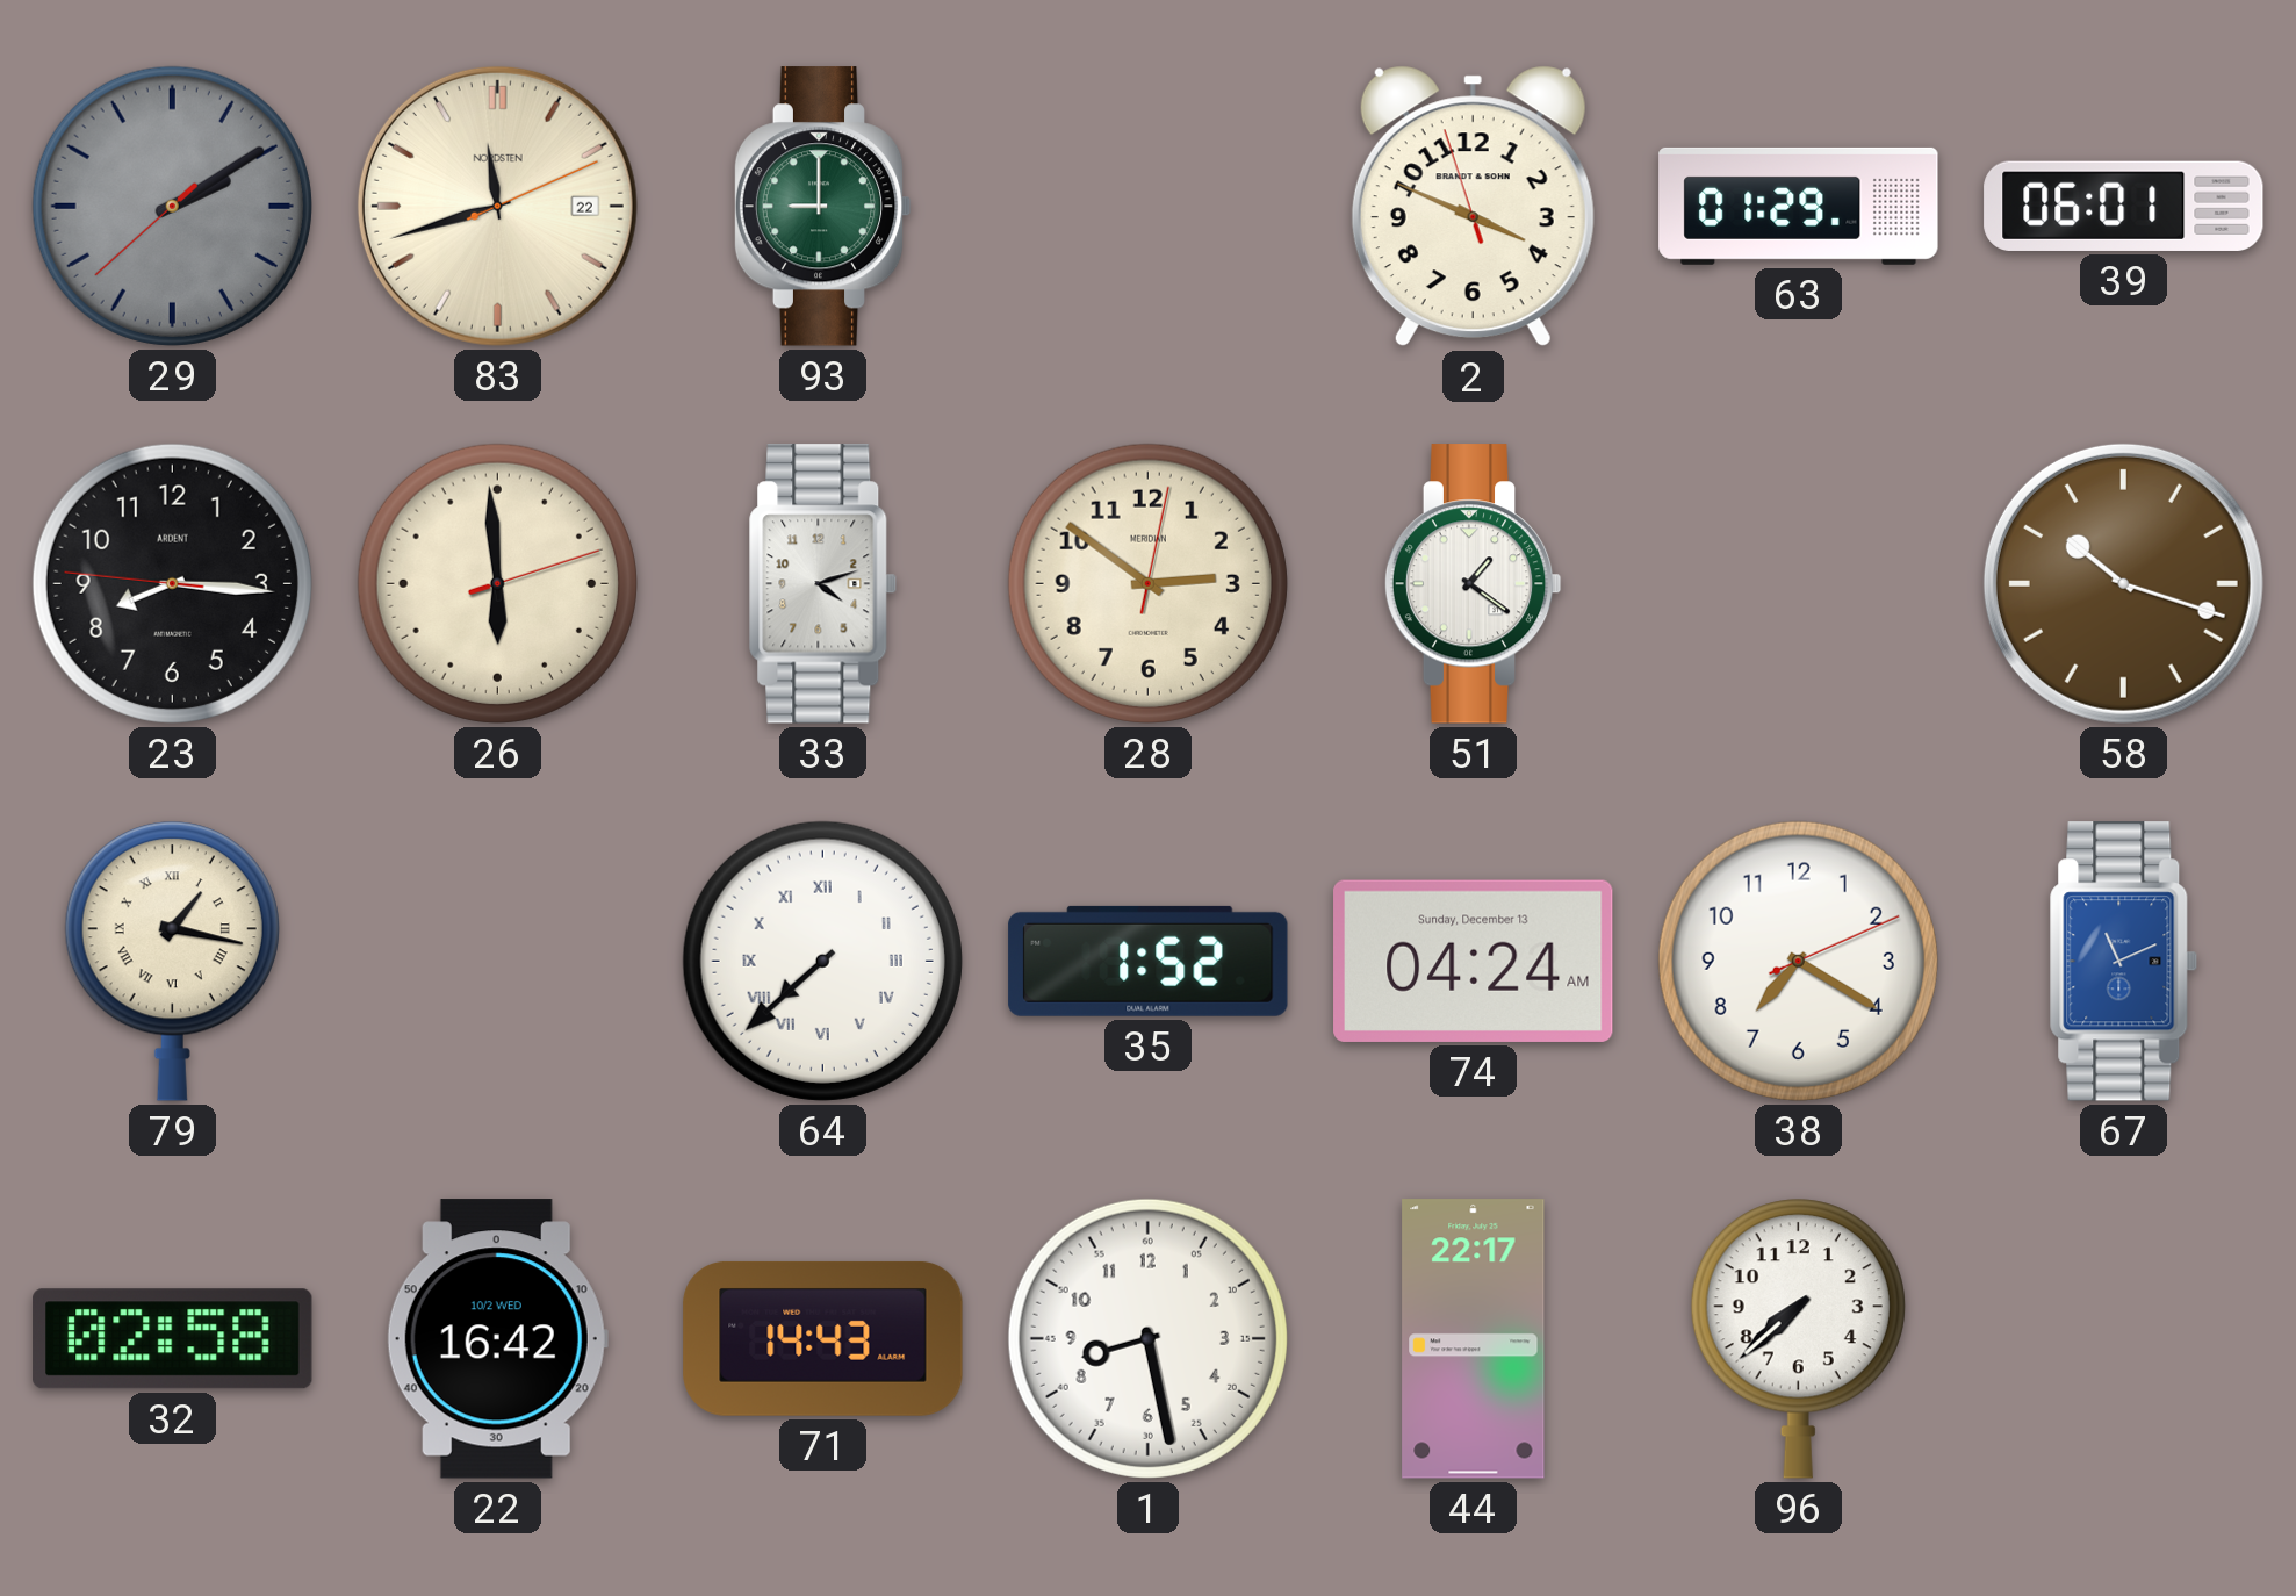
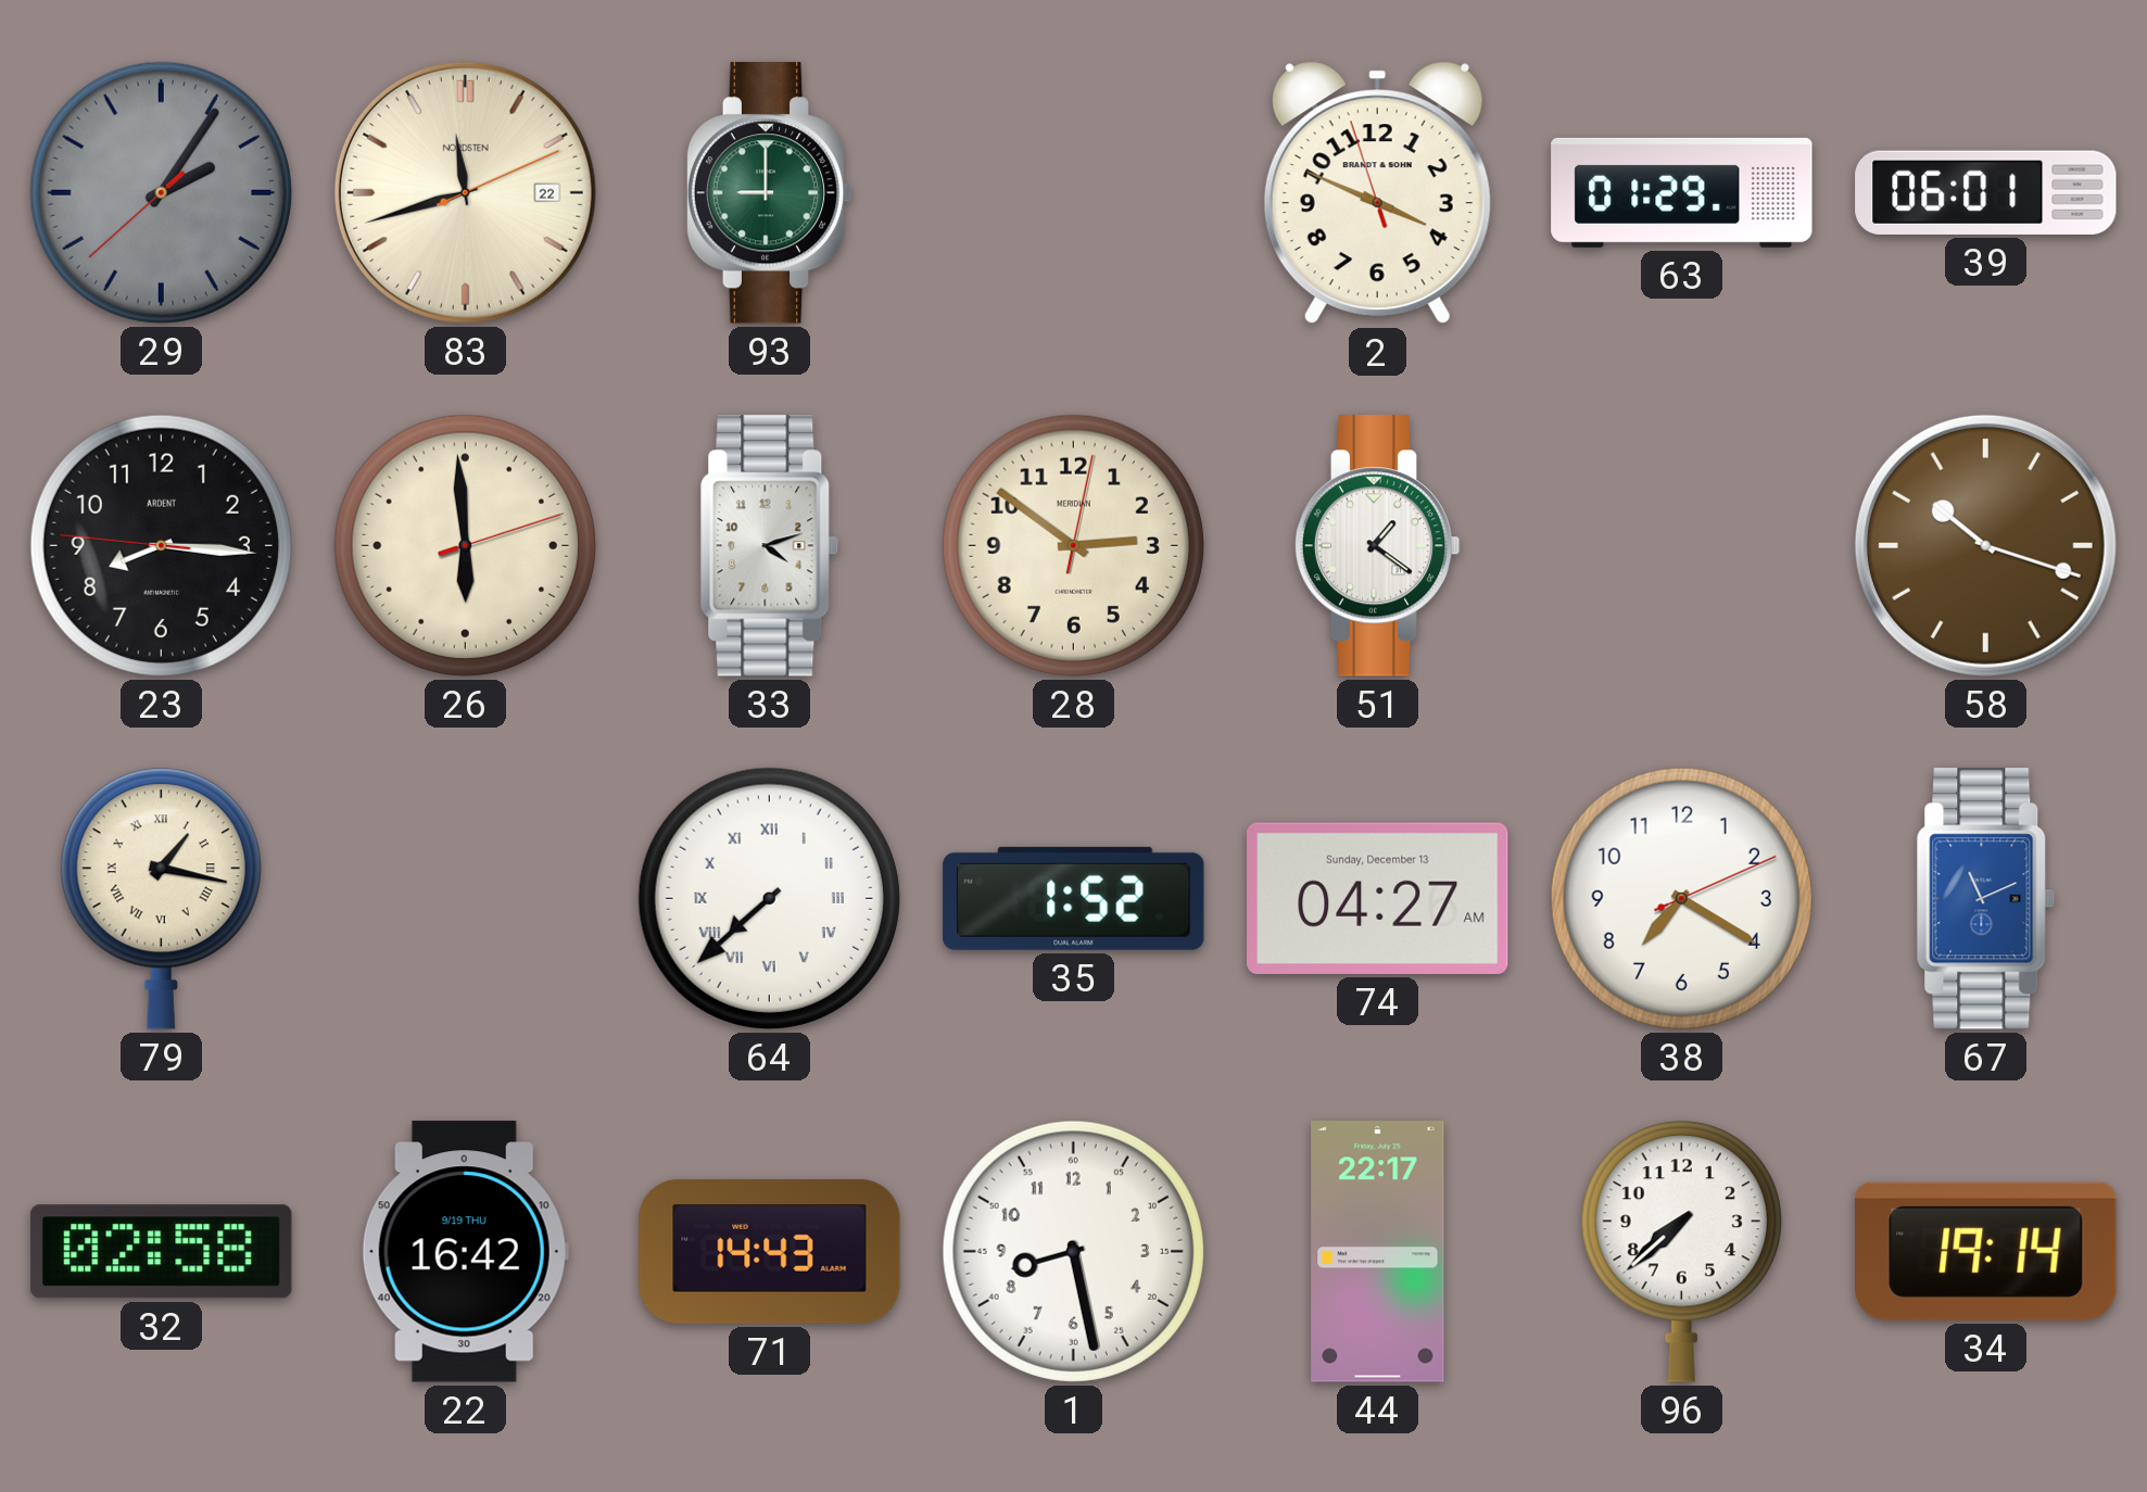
29: 2:09 -> 2:05 (161, 192)
74: 04:24 -> 04:27 (1378, 898)
22 date: 10/2 WED -> 9/19 THU (465, 1252)
34: none -> 19:14 (1986, 1251)
